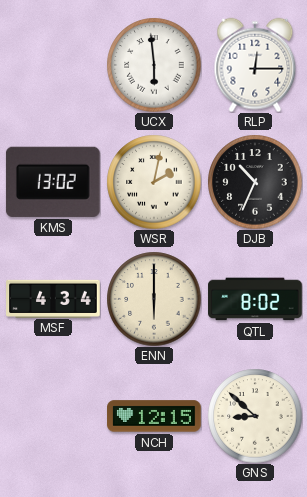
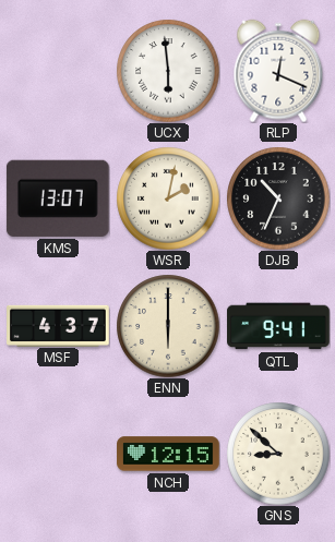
RLP: 12:15 -> 12:19 (278, 71)
KMS: 13:02 -> 13:07 (58, 198)
MSF: 4:34 -> 4:37 (58, 325)
QTL: 8:02 -> 9:41 (278, 326)
